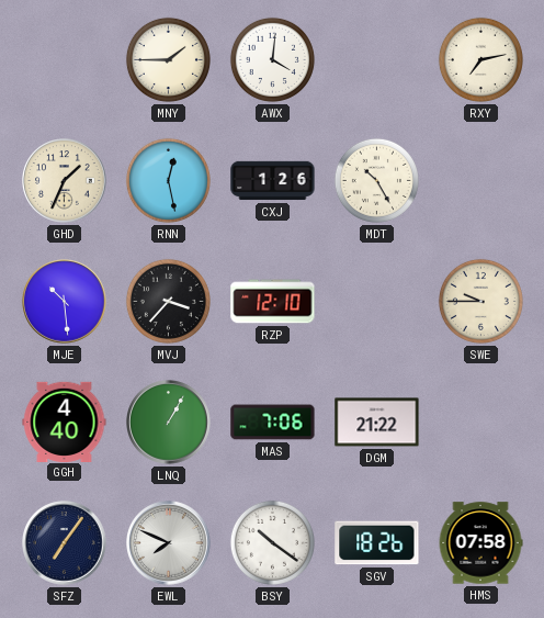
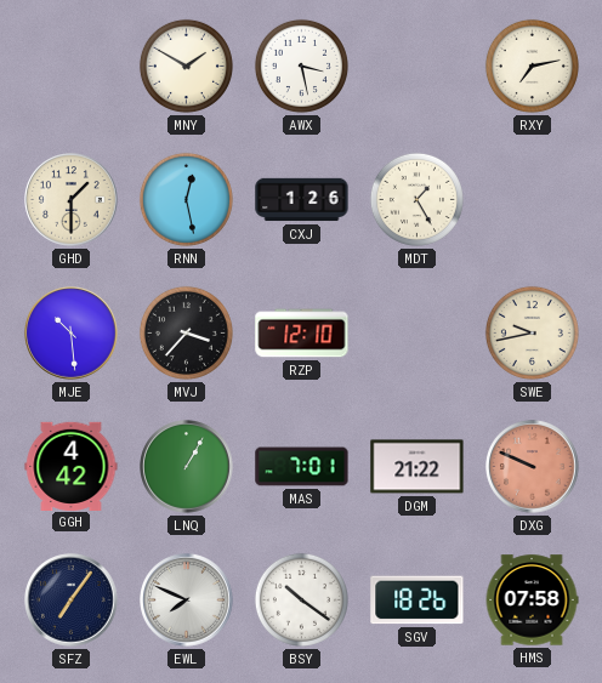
MNY: 1:45 -> 1:50 (186, 66)
AWX: 4:01 -> 3:28 (301, 66)
GHD: 1:34 -> 1:30 (72, 200)
MDT: 10:25 -> 1:25 (416, 199)
SWE: 9:45 -> 9:43 (532, 332)
GGH: 4:40 -> 4:42 (72, 466)
MAS: 7:06 -> 7:01 (302, 467)
DXG: none -> 9:49 (533, 467)
